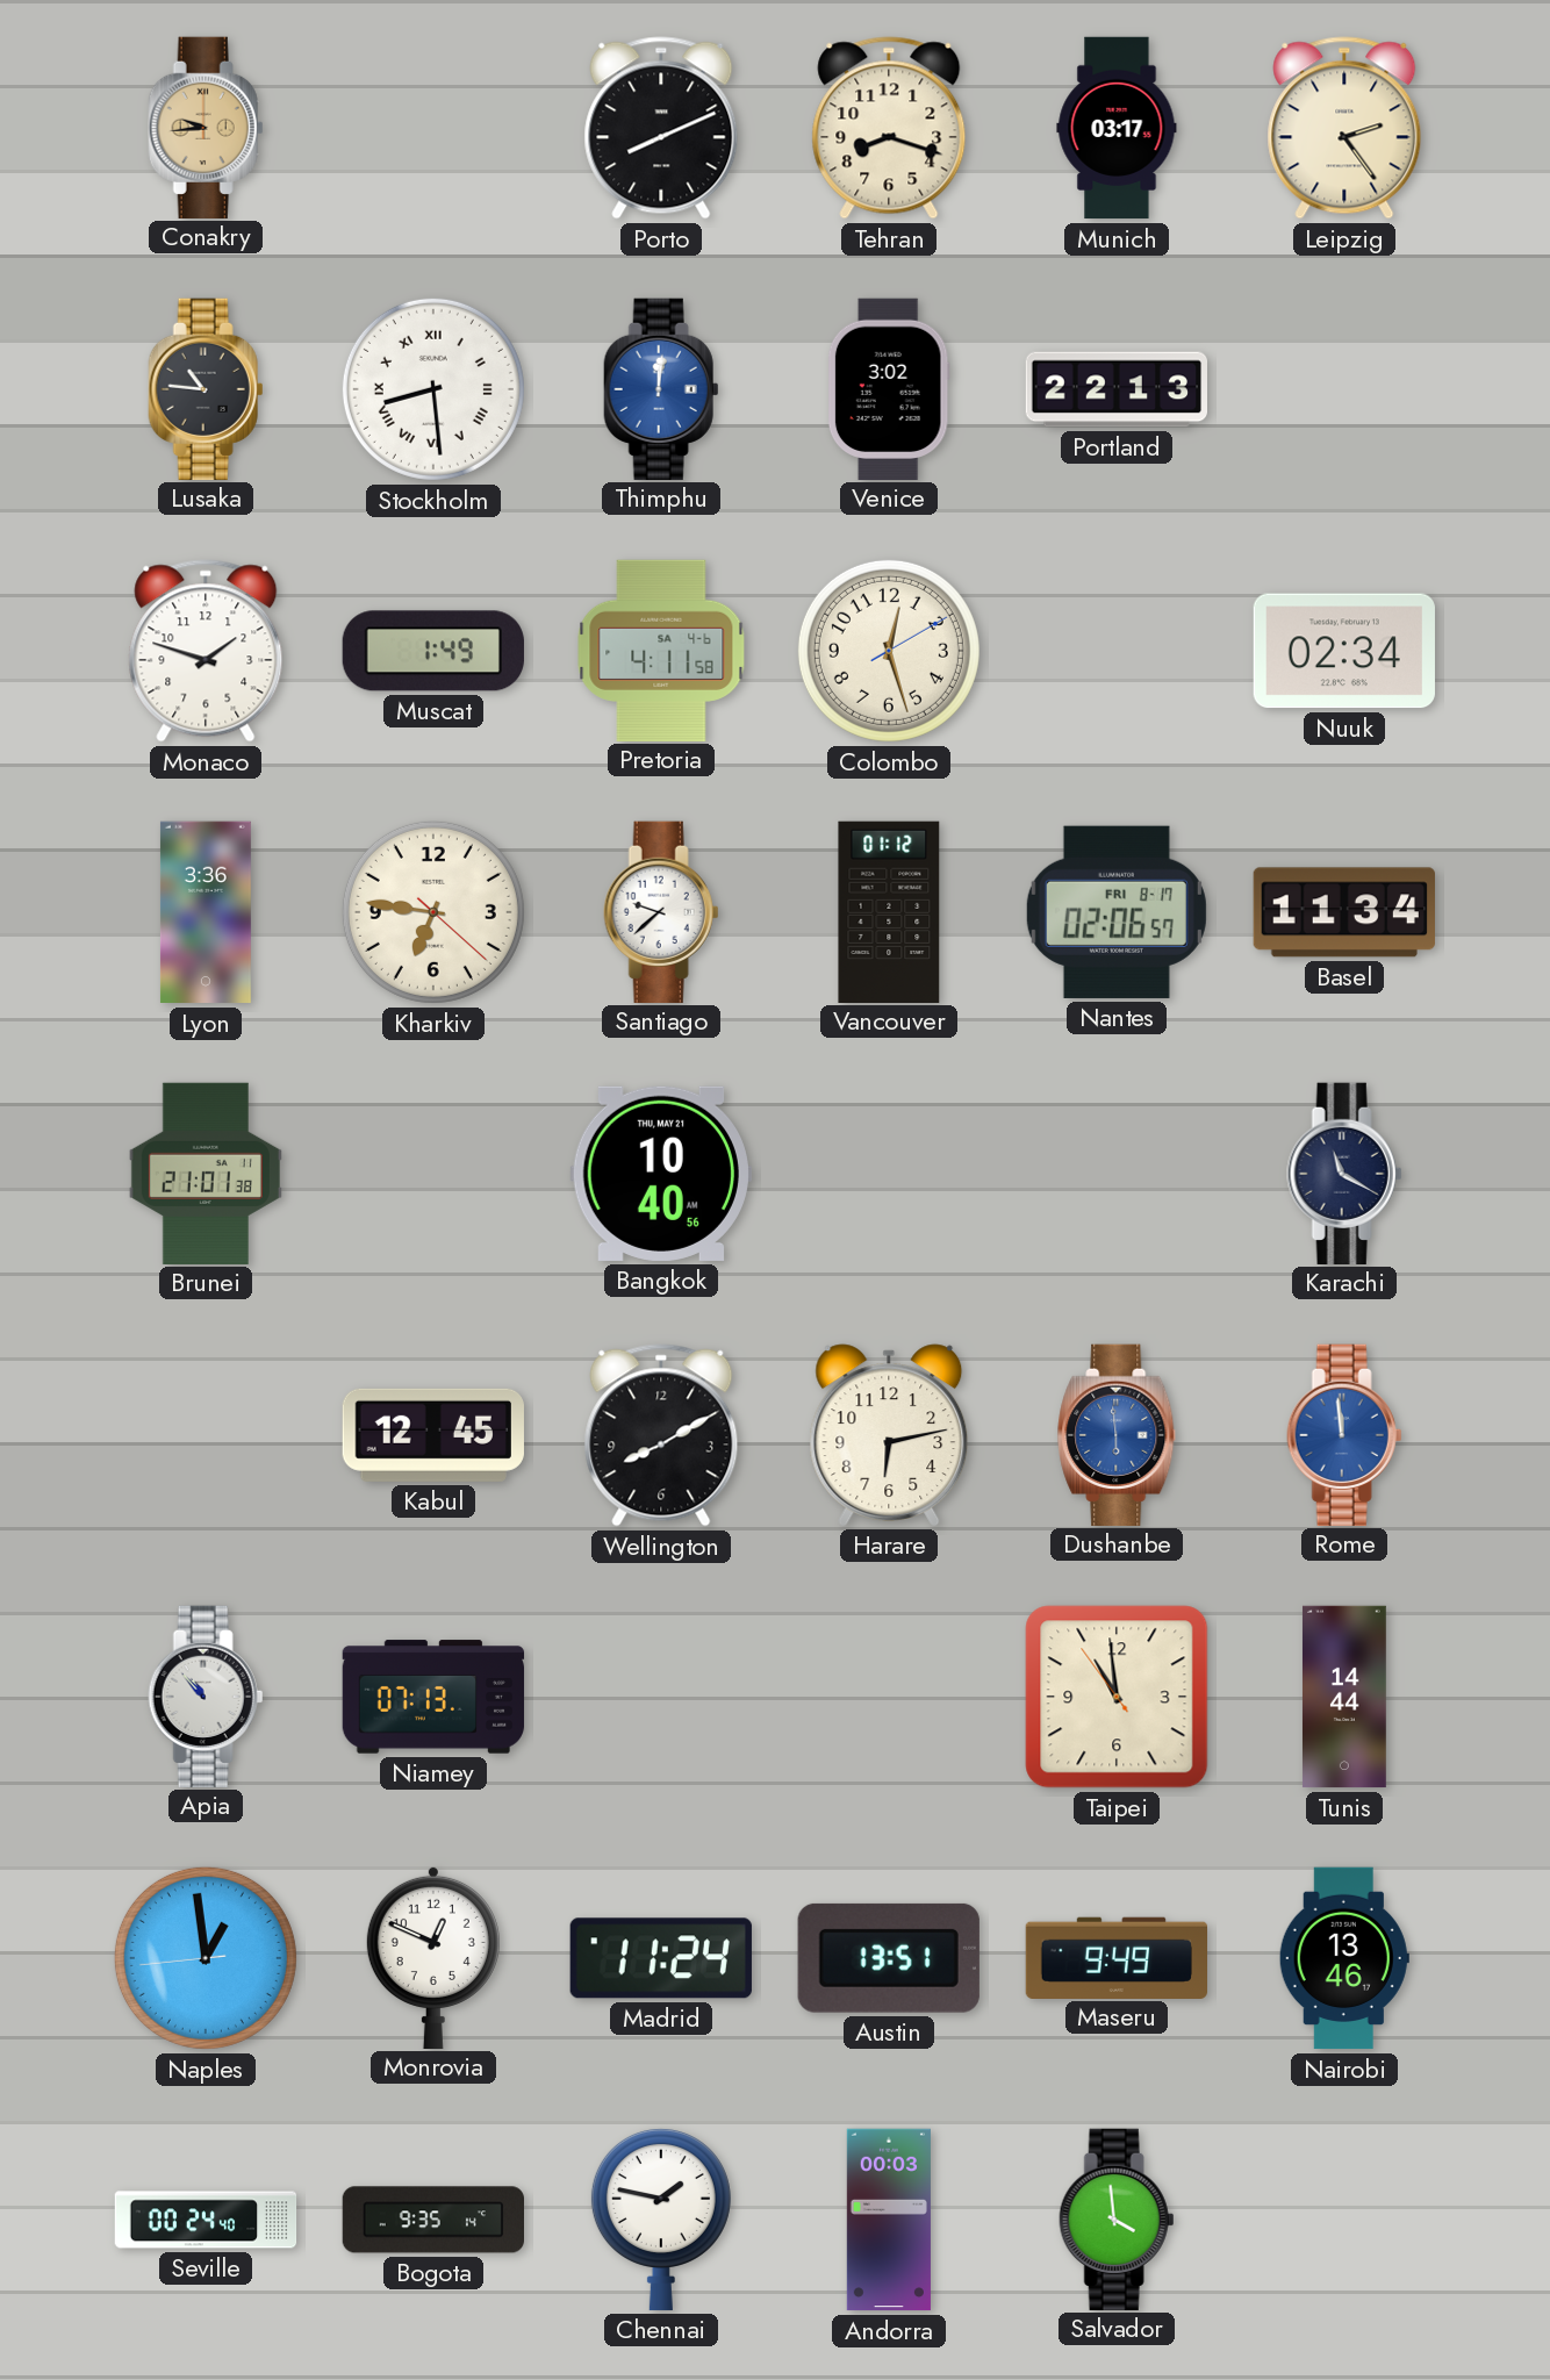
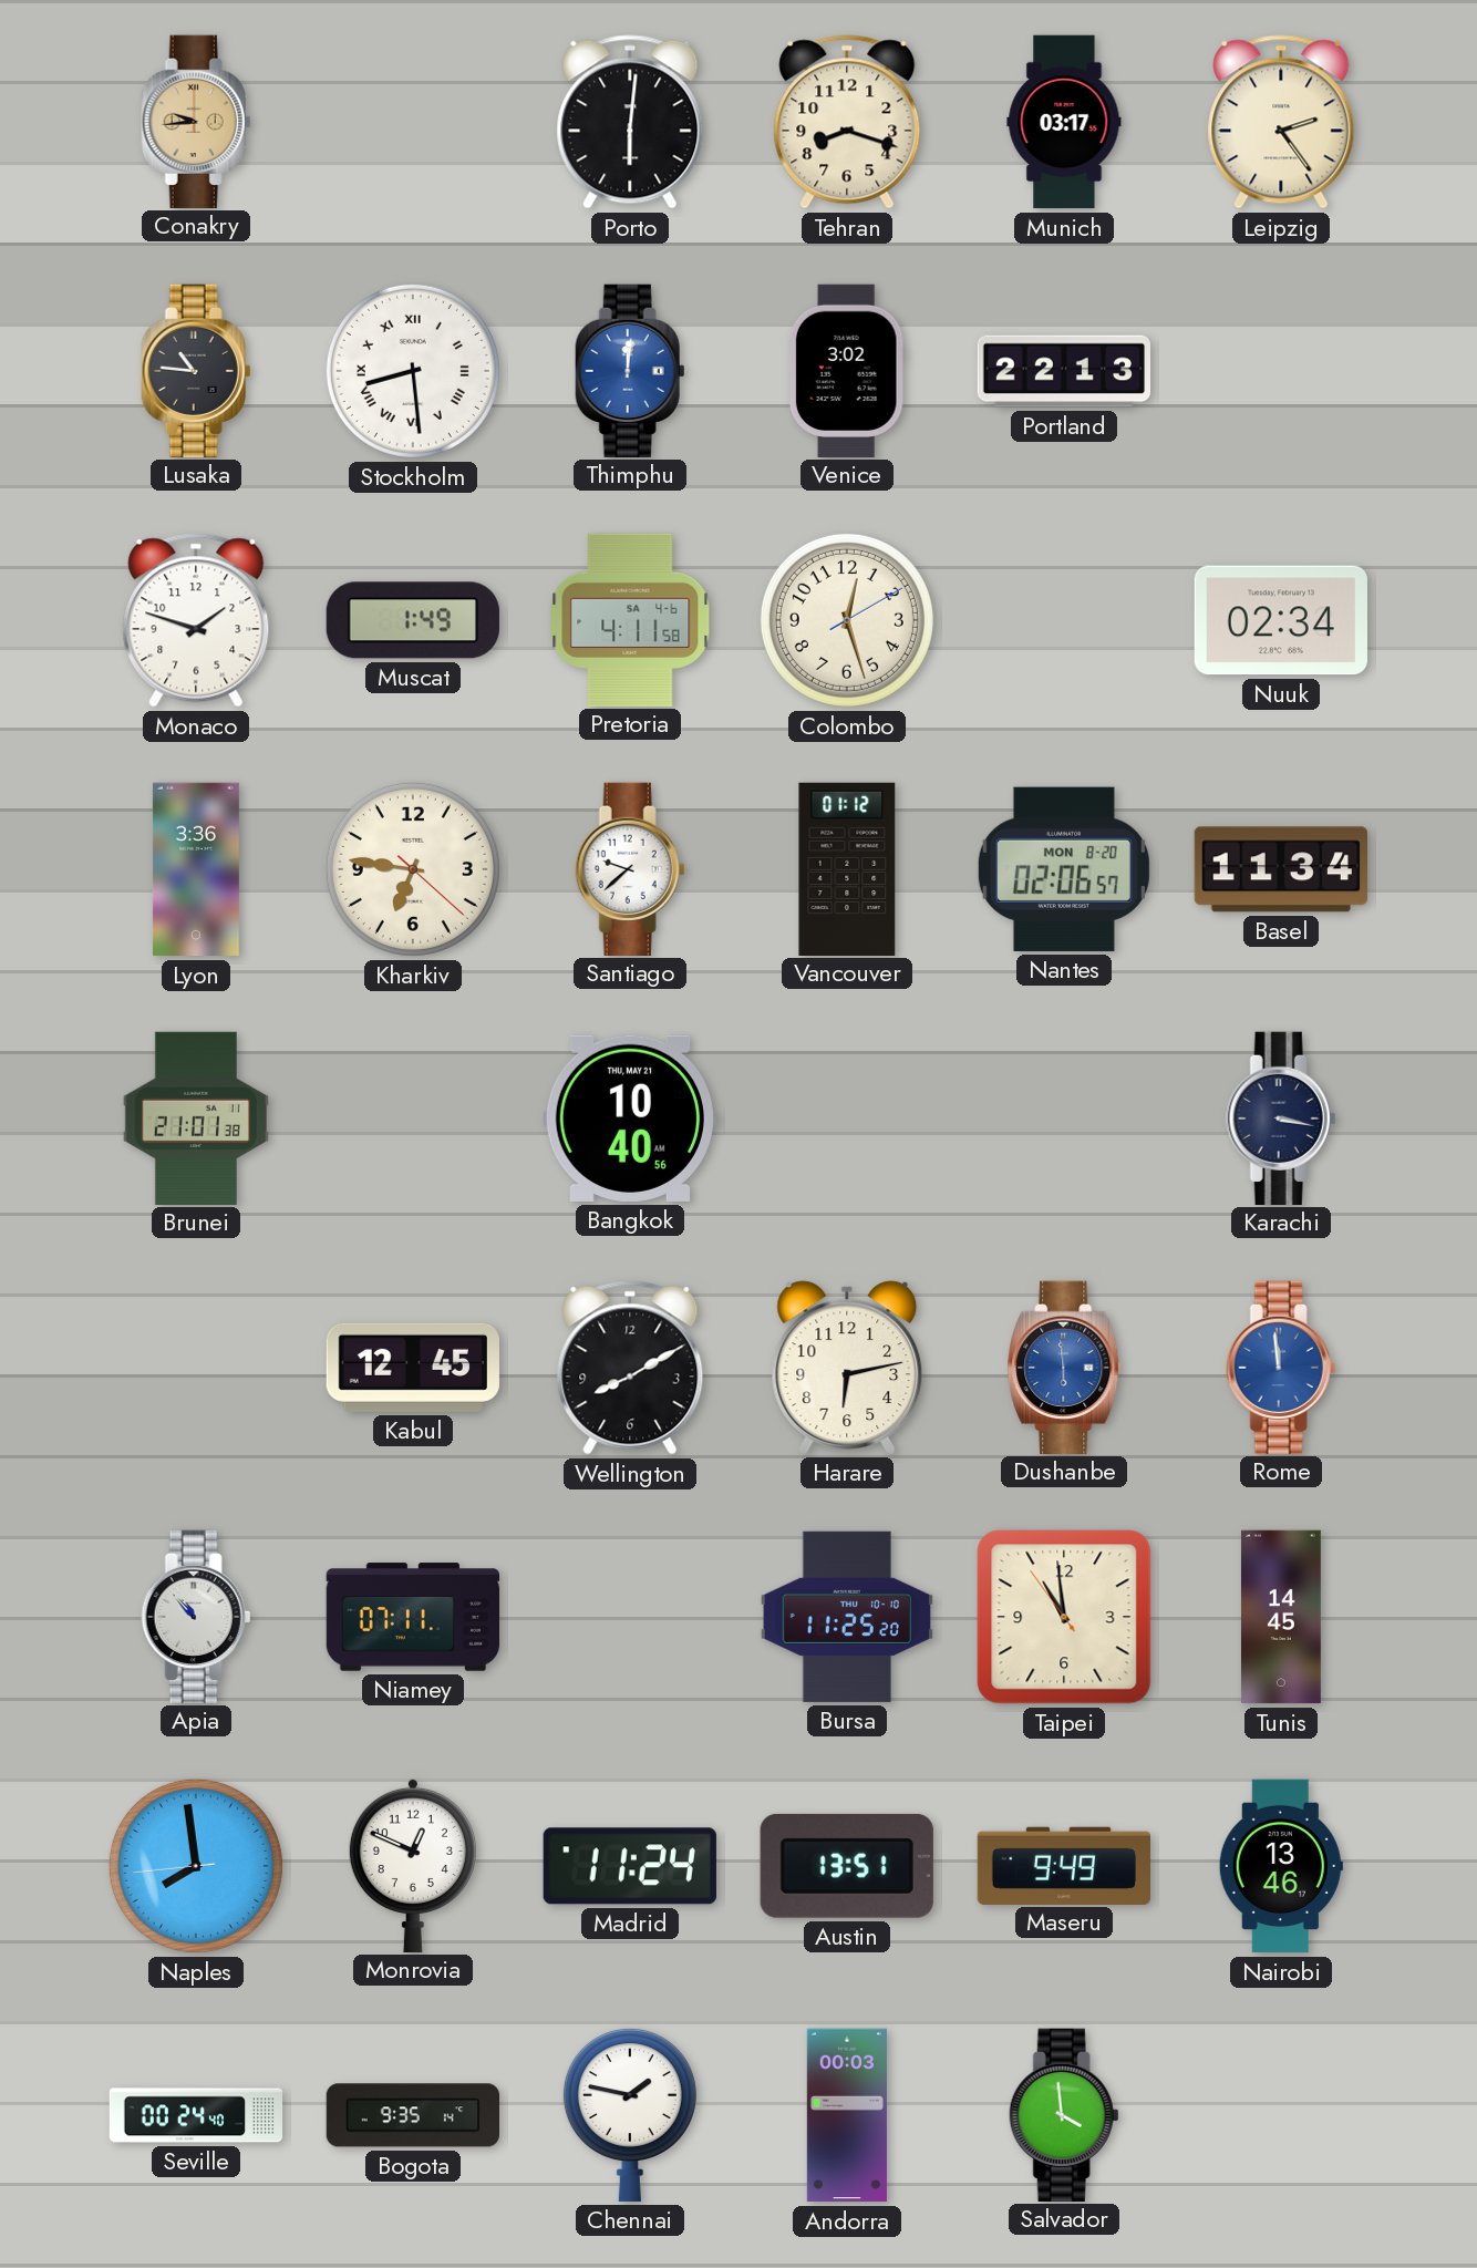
Porto: 8:11 -> 6:01 (630, 122)
Nantes date: FRI 8-17 -> MON 8-20 (1064, 869)
Karachi: 11:20 -> 3:17 (1281, 1117)
Niamey: 07:13 -> 07:11 (413, 1617)
Bursa: none -> 11:25 (847, 1617)
Tunis: 14:44 -> 14:45 (1281, 1617)
Naples: 12:58 -> 7:58 (196, 1866)
